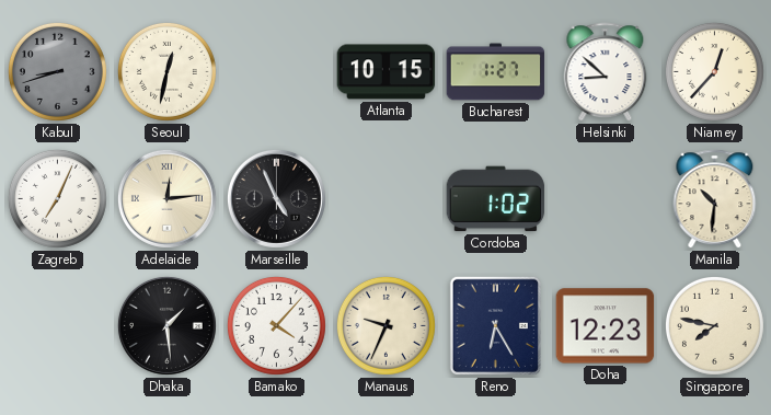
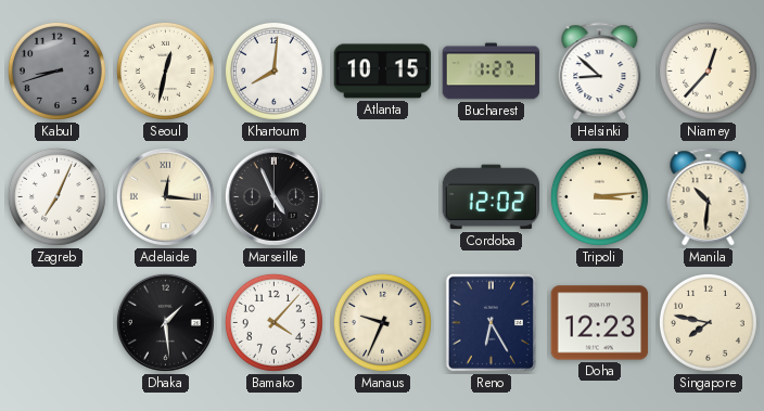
Khartoum: none -> 8:01 (273, 70)
Adelaide: 12:14 -> 12:16 (165, 196)
Cordoba: 1:02 -> 12:02 (492, 197)
Tripoli: none -> 3:14 (599, 196)
